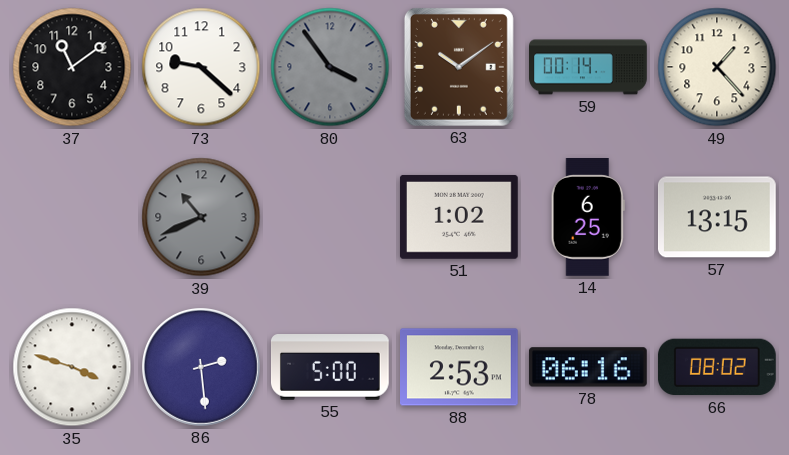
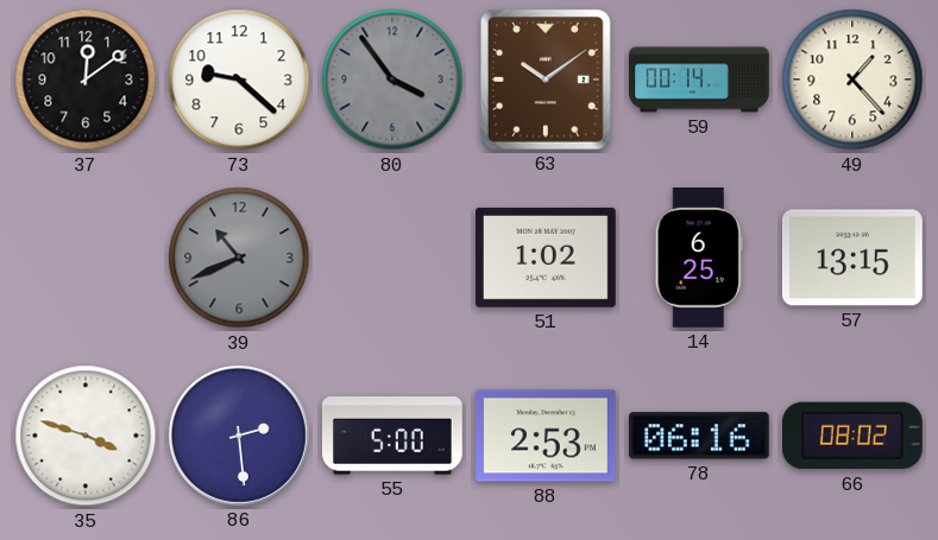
37: 11:09 -> 12:09 (86, 80)
